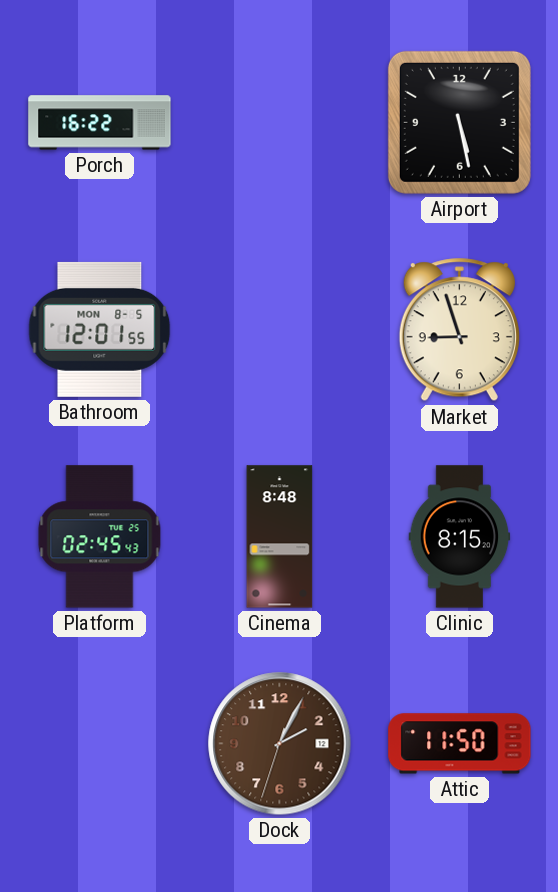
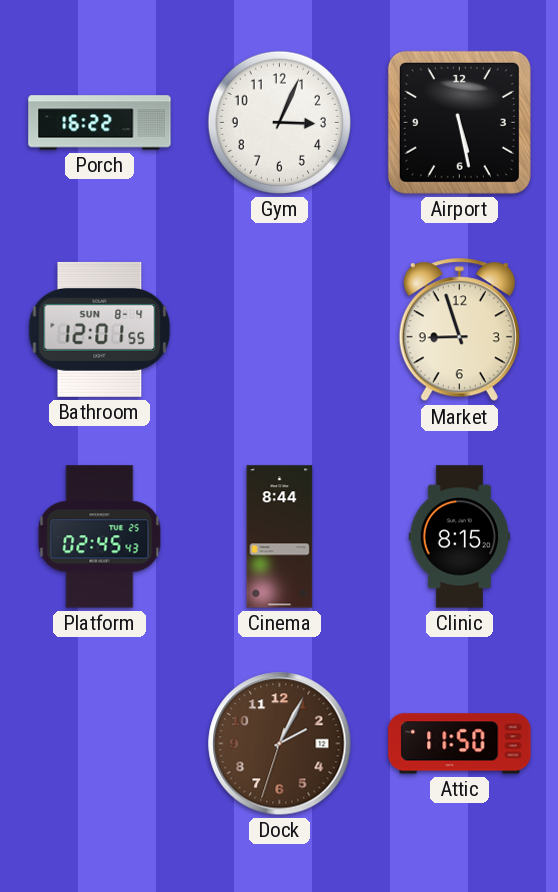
Gym: none -> 3:04 (279, 122)
Bathroom date: MON 8-5 -> SUN 8-4 (100, 329)
Cinema: 8:48 -> 8:44 (280, 537)
